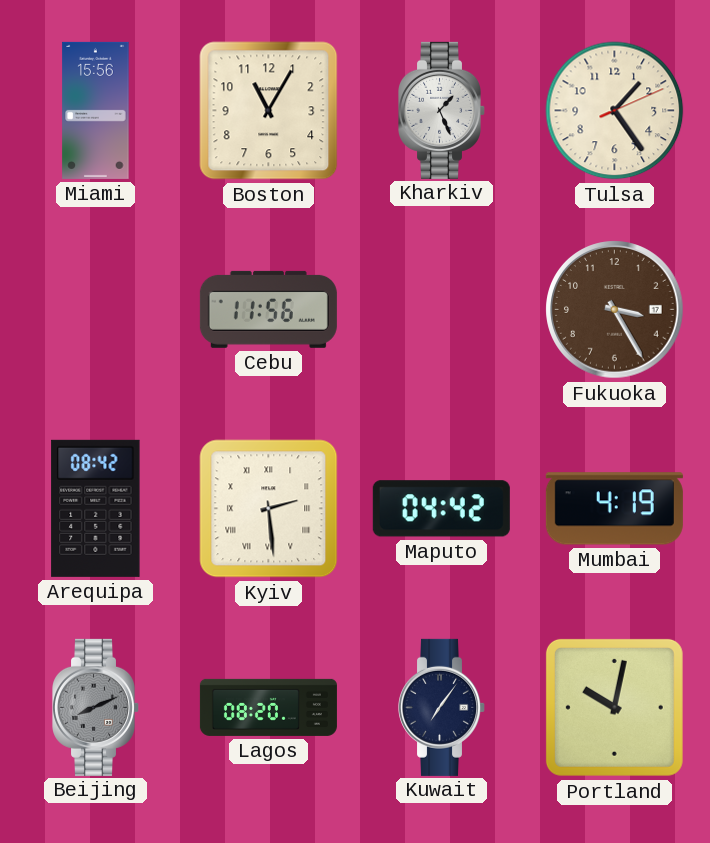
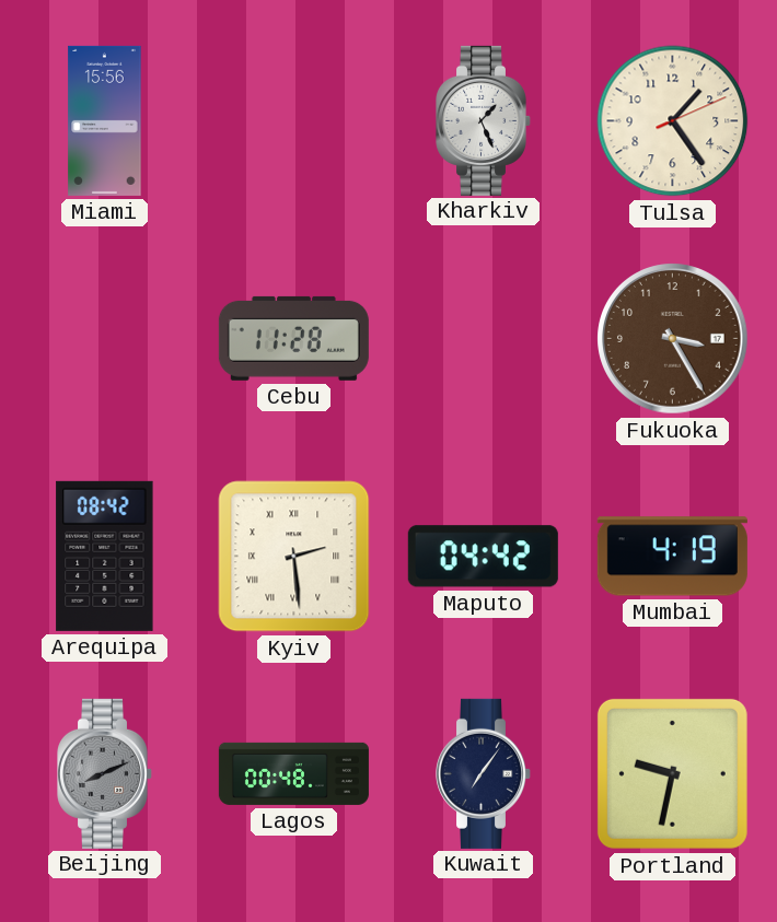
Boston: 11:05 -> none (269, 111)
Cebu: 11:56 -> 11:28 (293, 338)
Lagos: 08:20 -> 00:48 (293, 773)
Portland: 10:02 -> 9:32 (672, 773)
